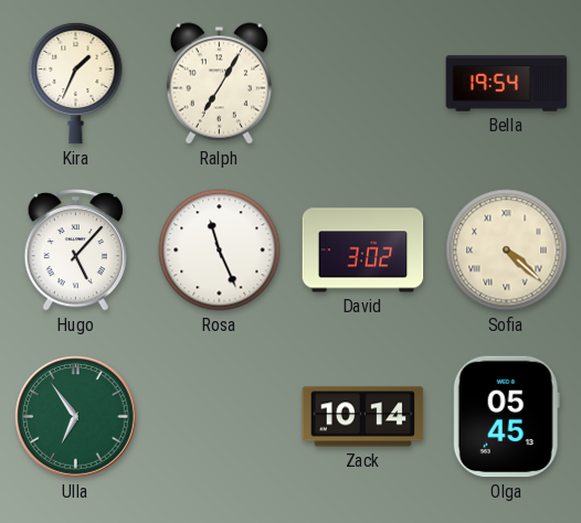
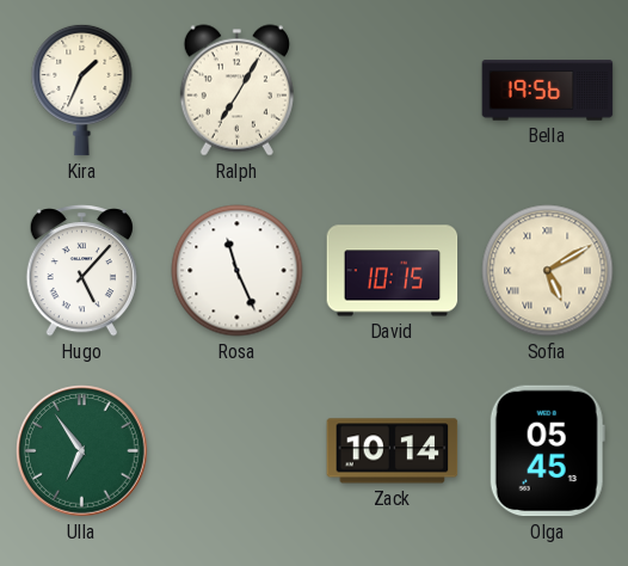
Bella: 19:54 -> 19:56 (548, 91)
David: 3:02 -> 10:15 (393, 271)
Sofia: 4:22 -> 5:10 (548, 271)
